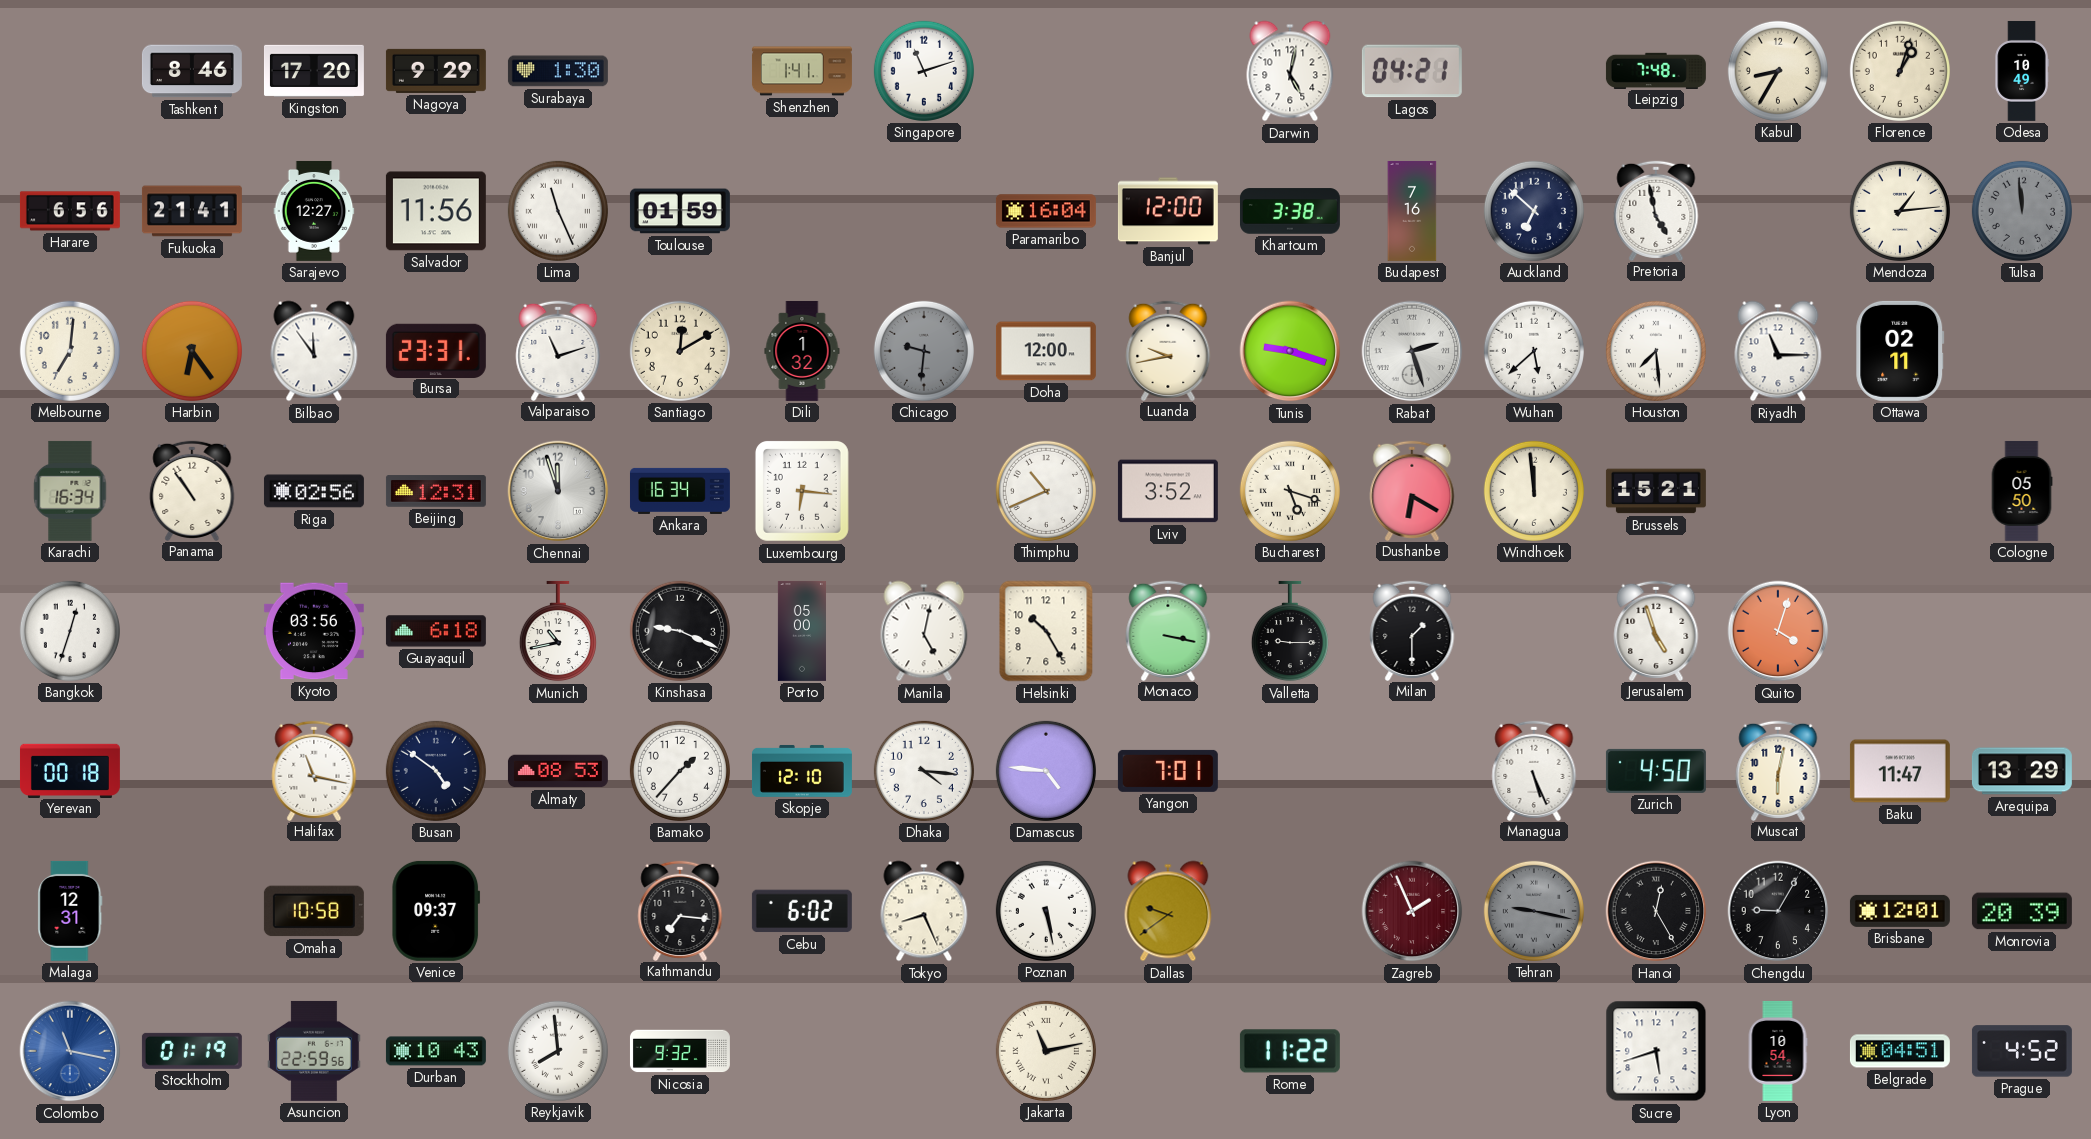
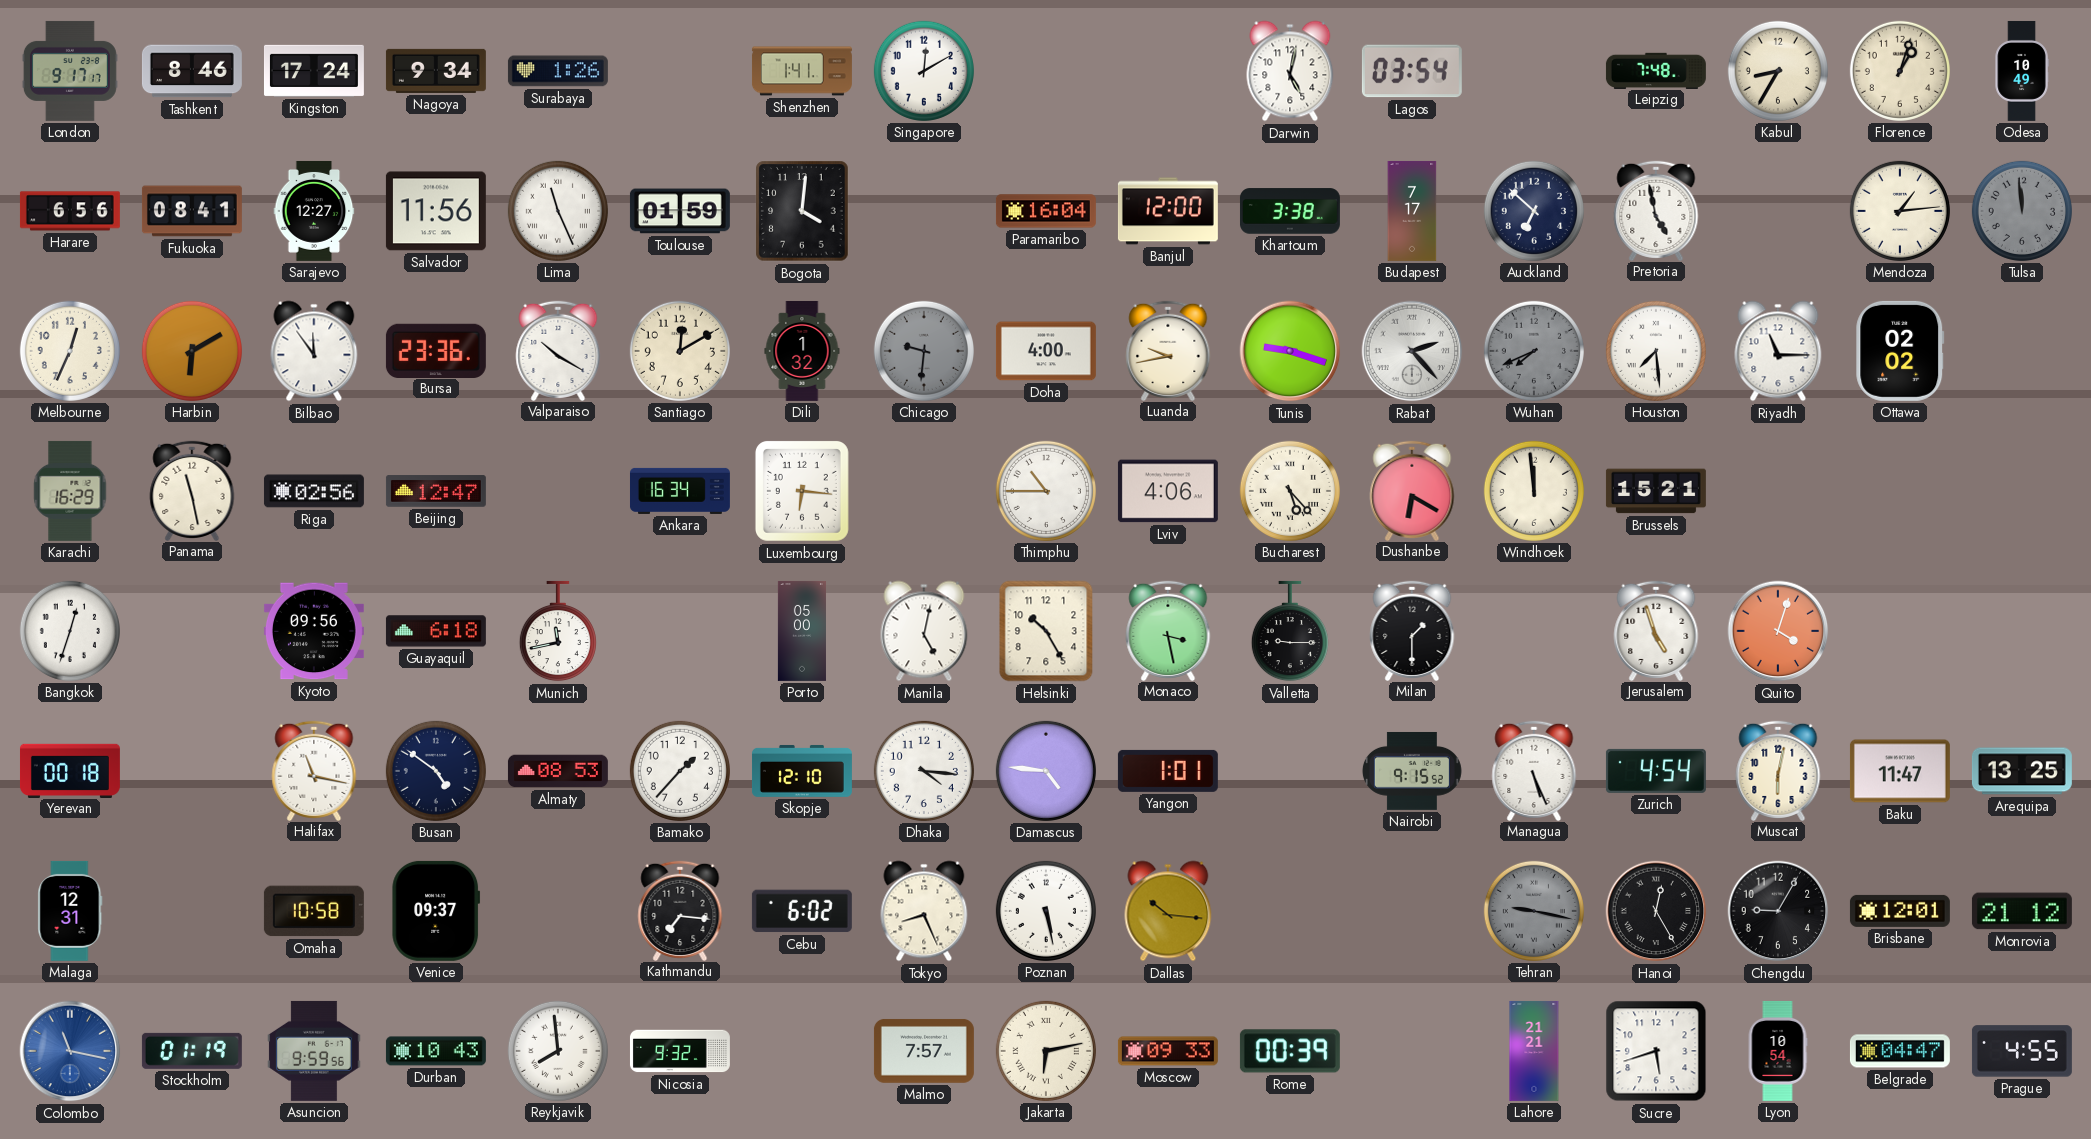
London: none -> 9:17 (70, 71)
Kingston: 17:20 -> 17:24 (314, 71)
Nagoya: 9:29 -> 9:34 (436, 71)
Surabaya: 1:30 -> 1:26 (558, 71)
Singapore: 11:12 -> 12:10 (924, 71)
Lagos: 04:21 -> 03:54 (1412, 71)
Fukuoka: 21:41 -> 08:41 (192, 211)
Bogota: none -> 4:01 (802, 211)
Budapest: 7:16 -> 7:17 (1412, 211)
Melbourne: 7:01 -> 12:34 (70, 351)
Harbin: 6:24 -> 6:10 (192, 351)
Bursa: 23:31 -> 23:36 (436, 350)
Valparaiso: 11:12 -> 10:20 (558, 350)
Doha: 12:00 -> 4:00 (1046, 351)
Rabat: 2:27 -> 2:23 (1412, 351)
Wuhan: 5:38 -> 7:41 (1534, 351)
Wuhan dial: white -> grey (1534, 351)
Ottawa: 02:11 -> 02:02 (1900, 351)
Karachi: 16:34 -> 16:29 (70, 491)
Panama: 10:54 -> 11:28 (192, 490)
Beijing: 12:31 -> 12:47 (436, 492)
Chennai: 11:57 -> none (558, 491)
Thimphu: 10:41 -> 10:45 (1046, 491)
Lviv: 3:52 -> 4:06 (1168, 491)
Bucharest: 5:18 -> 5:23 (1290, 491)
Cologne: 05:50 -> none (2022, 491)
Kyoto: 03:56 -> 09:56 (314, 631)
Munich: 10:43 -> 11:43 (558, 631)
Kinshasa: 9:19 -> none (680, 631)
Monaco: 3:17 -> 3:28 (1168, 630)
Yangon: 7:01 -> 1:01 (1168, 771)
Nairobi: none -> 9:15 (1412, 771)
Zurich: 4:50 -> 4:54 (1656, 771)
Arequipa: 13:29 -> 13:25 (2022, 771)
Dallas: 9:39 -> 10:16 (1168, 911)
Zagreb: 1:56 -> none (1412, 911)
Monrovia: 20:39 -> 21:12 (2022, 911)
Asuncion: 22:59 -> 9:59 (314, 1051)
Malmo: none -> 7:57 (924, 1051)
Jakarta: 11:13 -> 6:13 (1046, 1051)
Moscow: none -> 09:33 (1168, 1051)
Rome: 11:22 -> 00:39 (1290, 1051)
Lahore: none -> 21:21 (1534, 1051)
Belgrade: 04:51 -> 04:47 (1900, 1051)
Prague: 4:52 -> 4:55 (2022, 1051)
